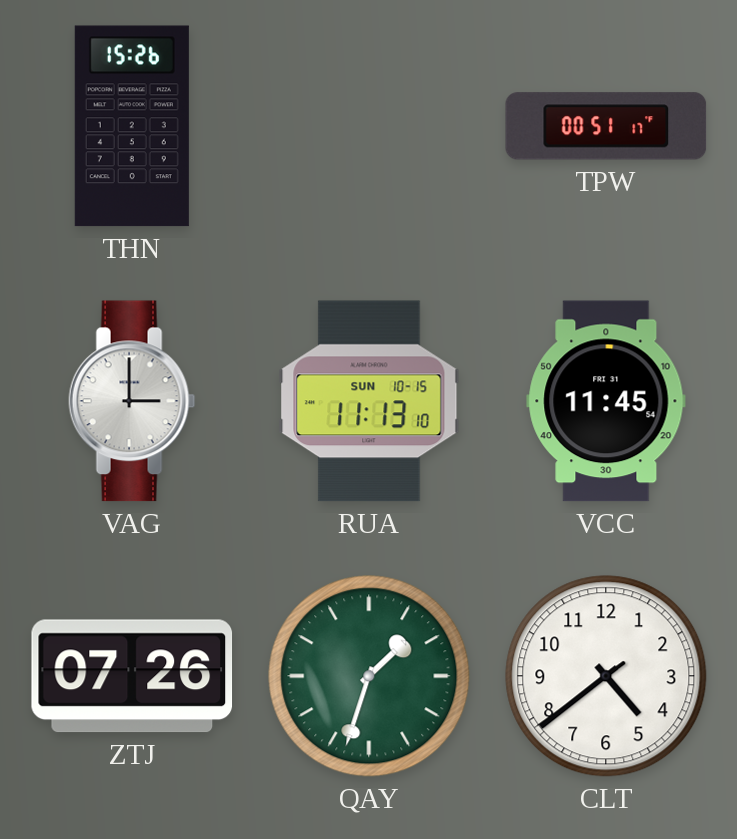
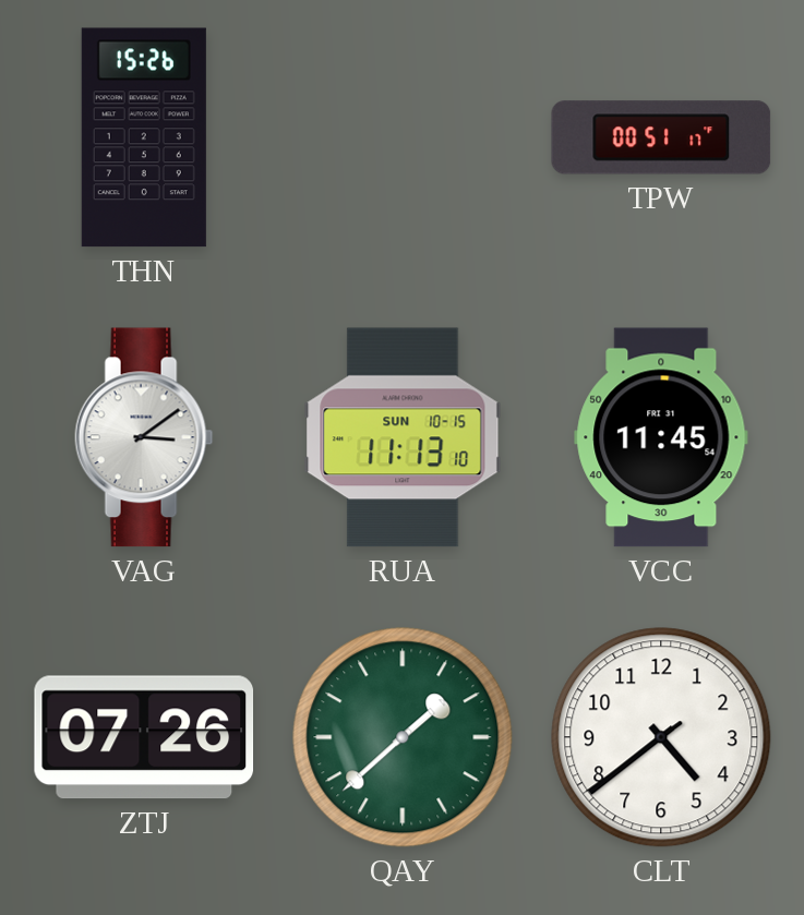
VAG: 3:00 -> 3:09 (144, 437)
QAY: 1:33 -> 1:38 (403, 737)
